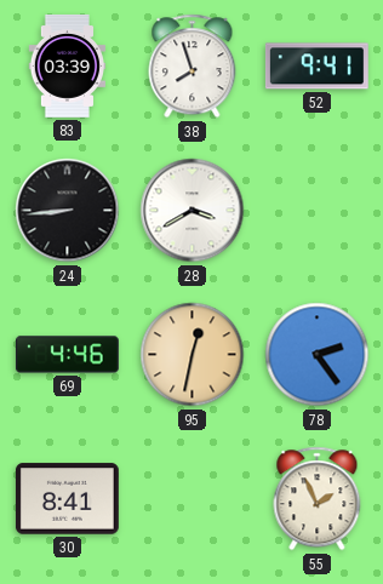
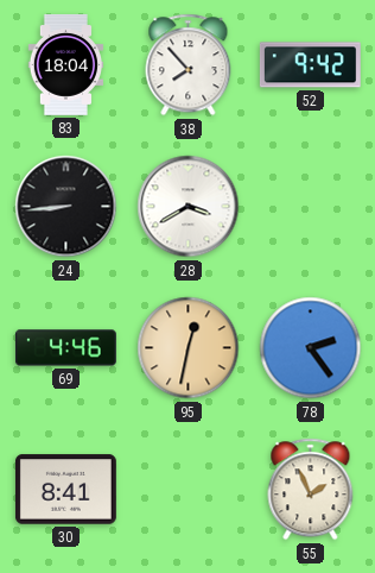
83: 03:39 -> 18:04 (65, 65)
38: 7:57 -> 7:53 (189, 65)
52: 9:41 -> 9:42 (310, 65)
